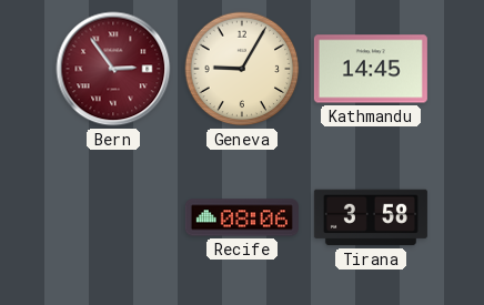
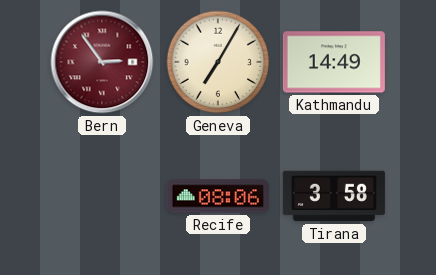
Geneva: 9:05 -> 7:05 (218, 62)
Kathmandu: 14:45 -> 14:49 (334, 62)
